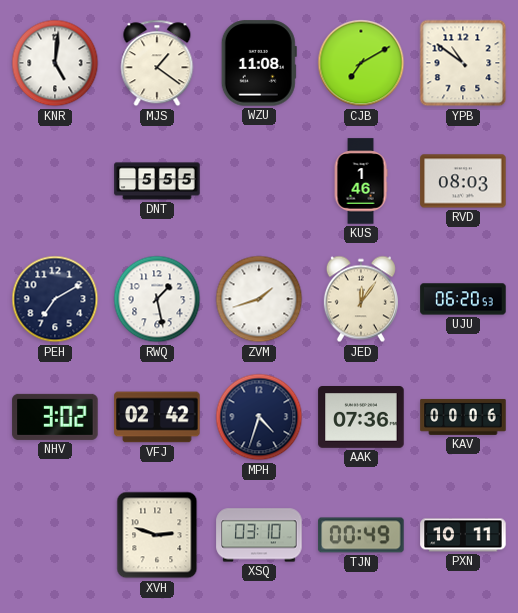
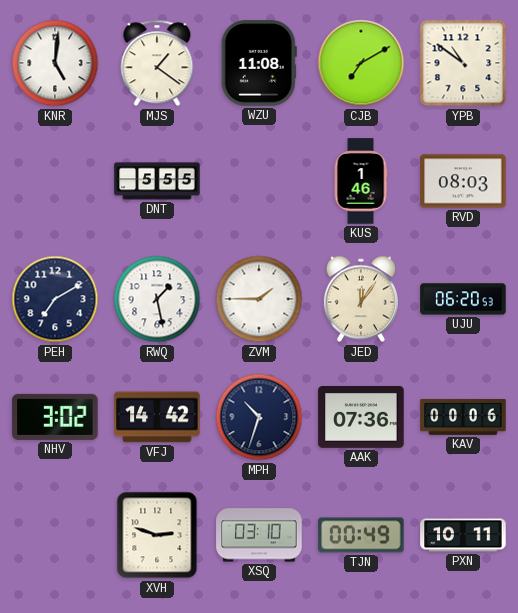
ZVM: 1:42 -> 1:45 (259, 299)
VFJ: 02:42 -> 14:42 (157, 417)
MPH: 4:33 -> 10:33 (259, 417)
